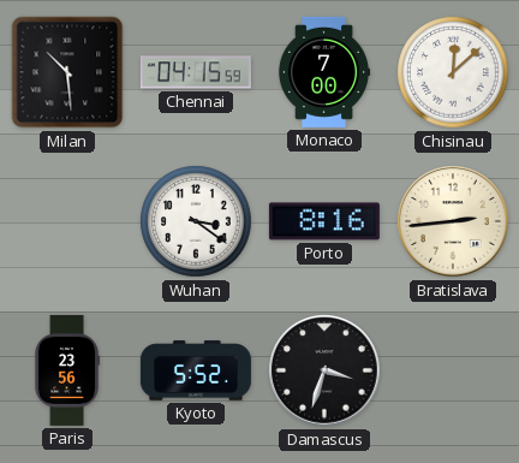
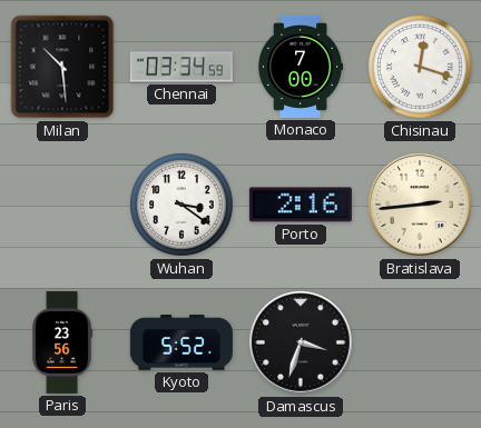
Chennai: 04:15 -> 03:34 (181, 67)
Chisinau: 12:08 -> 12:18 (420, 67)
Porto: 8:16 -> 2:16 (301, 205)
